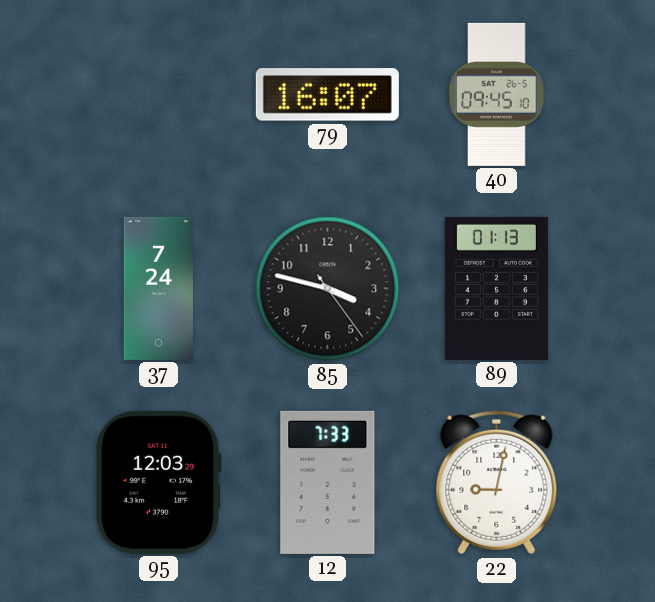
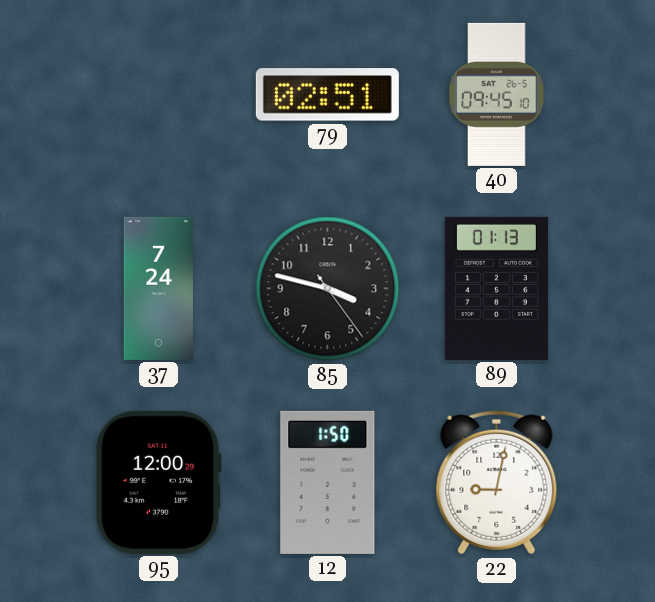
79: 16:07 -> 02:51 (327, 95)
95: 12:03 -> 12:00 (158, 482)
12: 7:33 -> 1:50 (328, 482)
